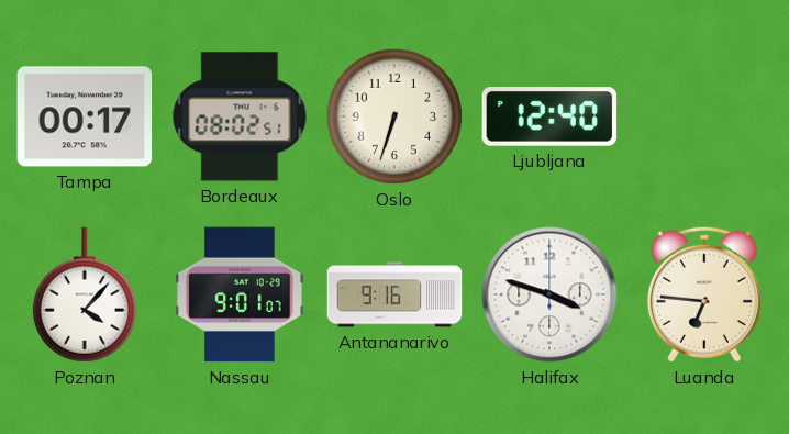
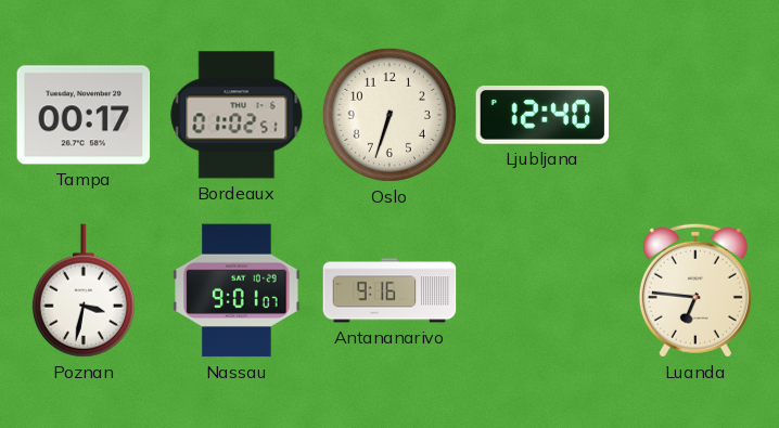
Bordeaux: 08:02 -> 01:02 (237, 115)
Poznan: 4:07 -> 3:32 (84, 290)
Halifax: 3:48 -> none (549, 294)
